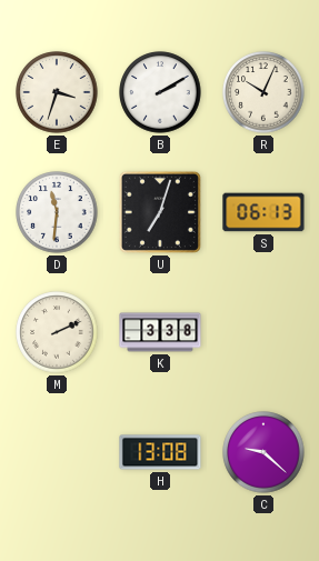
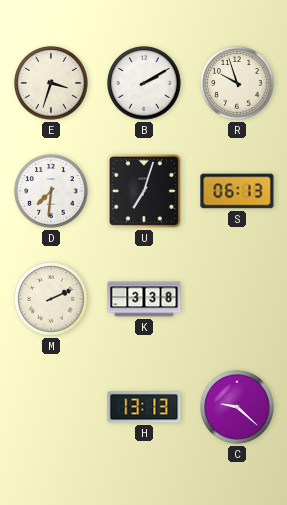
R: 10:04 -> 9:57 (237, 83)
D: 11:31 -> 7:31 (51, 191)
H: 13:08 -> 13:13 (144, 407)
